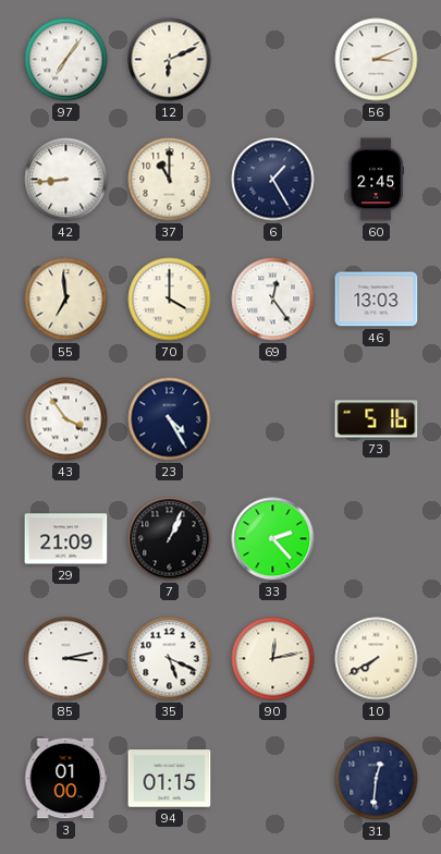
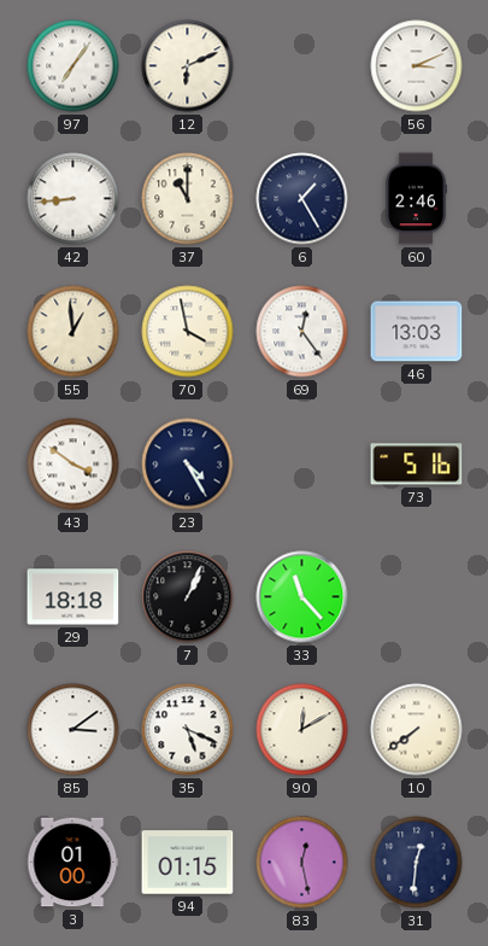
60: 2:45 -> 2:46 (416, 199)
55: 6:59 -> 12:59 (74, 332)
70: 4:00 -> 3:58 (188, 332)
43: 3:54 -> 3:51 (74, 465)
29: 21:09 -> 18:18 (74, 597)
33: 2:23 -> 11:23 (302, 597)
85: 3:13 -> 3:09 (74, 730)
90: 12:13 -> 12:10 (302, 730)
10: 7:40 -> 7:39 (417, 730)
83: none -> 12:28 (302, 863)
